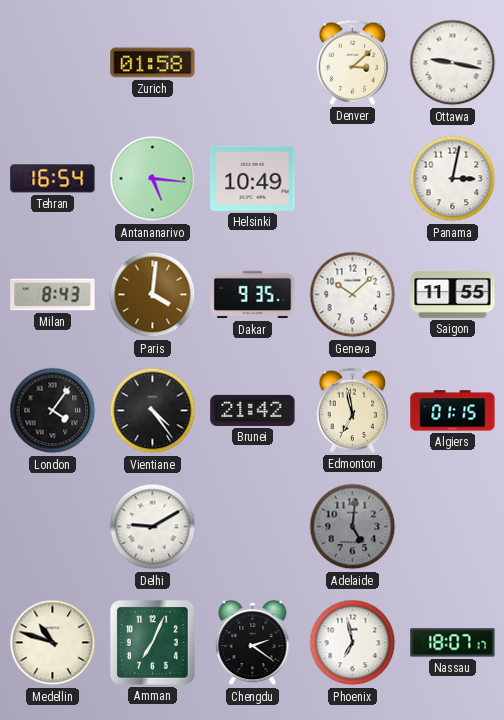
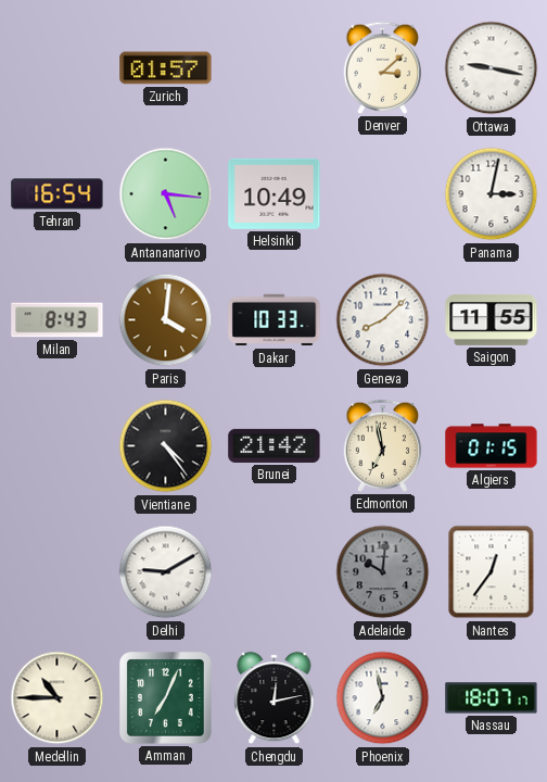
Zurich: 01:58 -> 01:57 (166, 68)
Dakar: 9:35 -> 10:33 (275, 320)
Geneva: 10:08 -> 8:08 (383, 320)
London: 4:06 -> none (53, 411)
Adelaide: 5:01 -> 10:01 (383, 572)
Nantes: none -> 12:36 (492, 572)
Medellin: 10:48 -> 10:45 (58, 698)
Chengdu: 2:21 -> 12:13 (275, 698)
